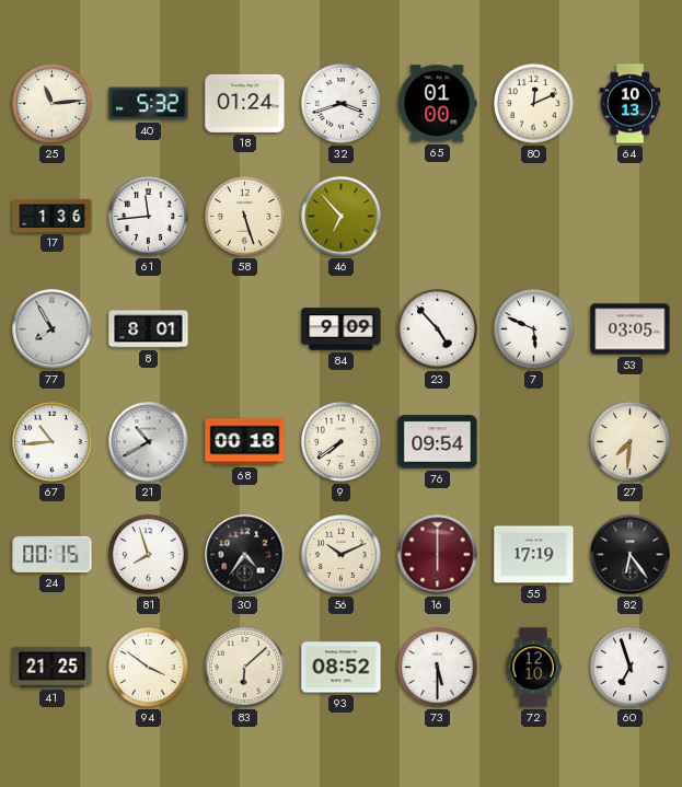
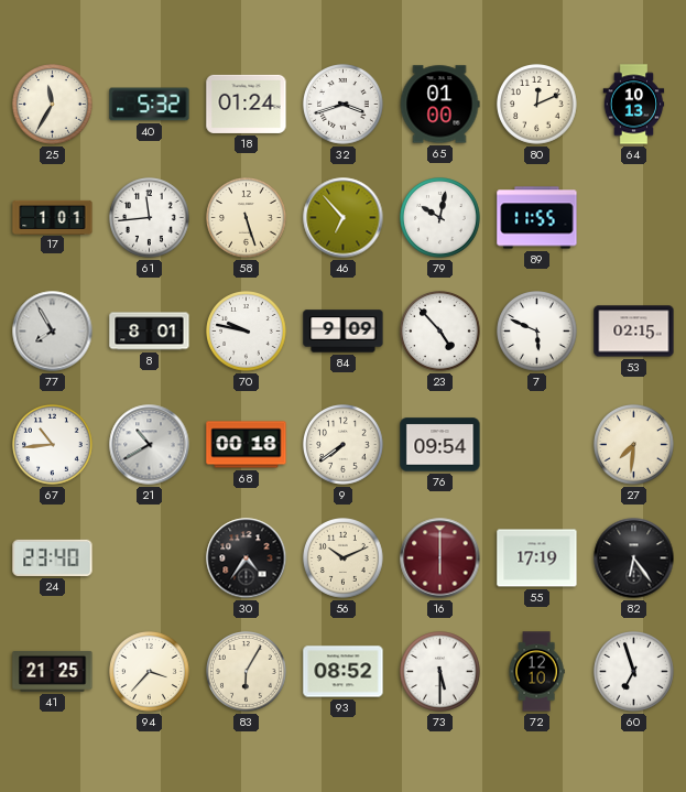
25: 11:14 -> 11:35 (53, 105)
17: 1:36 -> 1:01 (53, 217)
79: none -> 10:02 (440, 218)
89: none -> 11:55 (537, 218)
70: none -> 9:47 (247, 332)
53: 03:05 -> 02:15 (634, 332)
24: 00:15 -> 23:40 (53, 557)
81: 7:57 -> none (149, 555)
94: 3:51 -> 3:37 (150, 672)
83: 6:08 -> 6:05 (247, 672)
